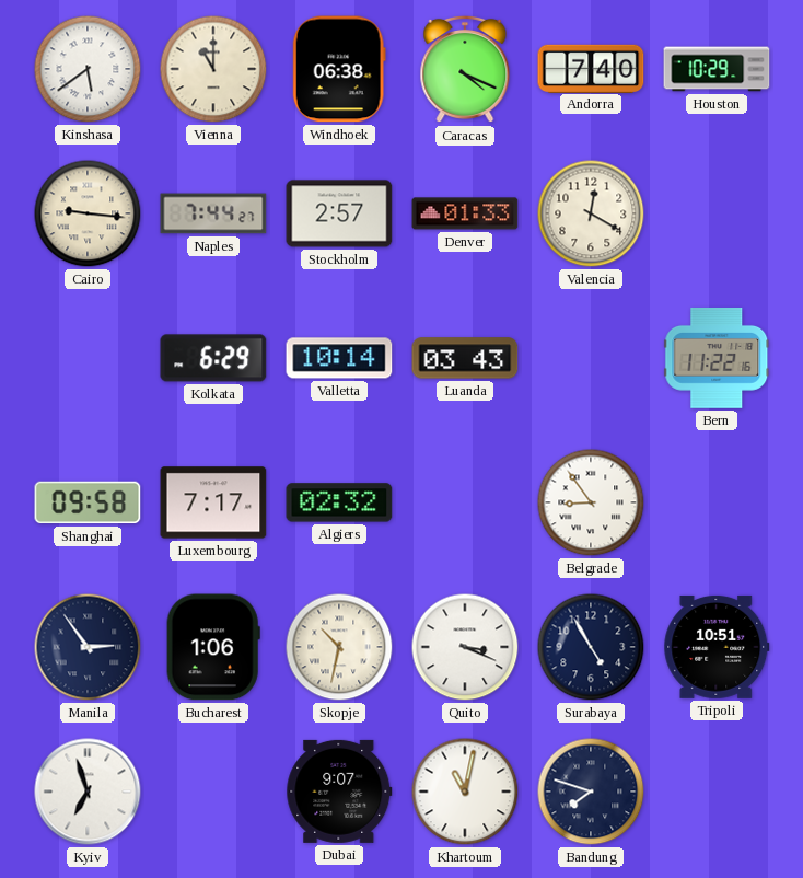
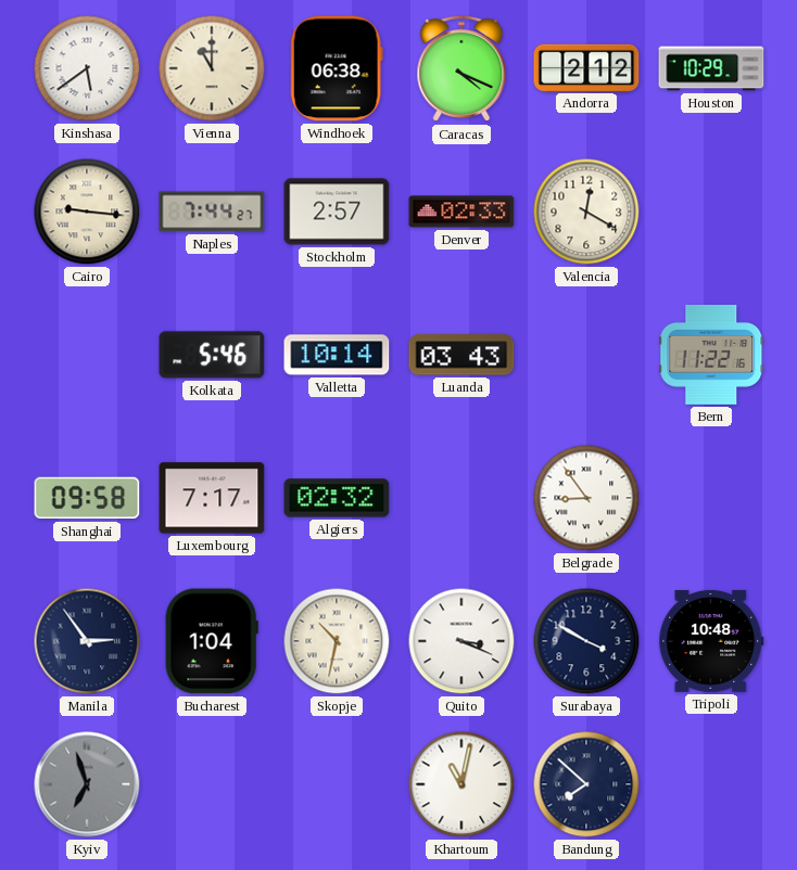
Andorra: 7:40 -> 2:12 (586, 67)
Denver: 01:33 -> 02:33 (461, 212)
Kolkata: 6:29 -> 5:46 (212, 355)
Bucharest: 1:06 -> 1:04 (212, 641)
Surabaya: 4:55 -> 3:50 (586, 641)
Tripoli: 10:51 -> 10:48 (711, 641)
Kyiv dial: white -> grey (87, 784)
Dubai: 9:07 -> none (339, 792)
Bandung: 7:48 -> 7:52 (586, 784)
